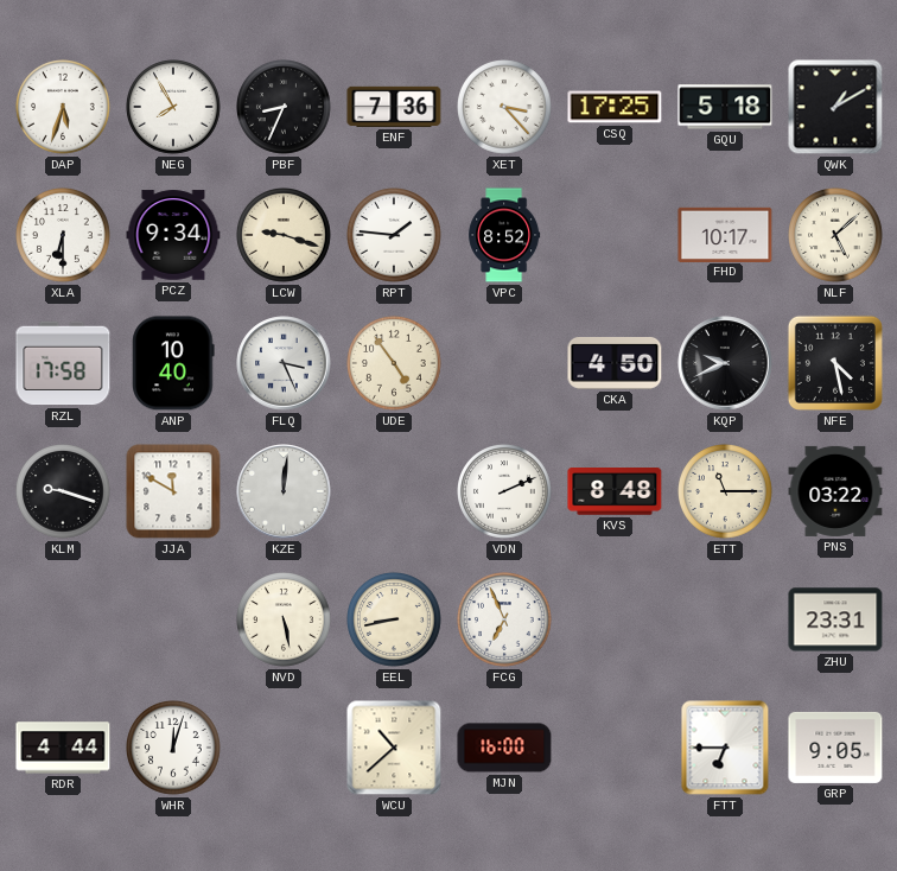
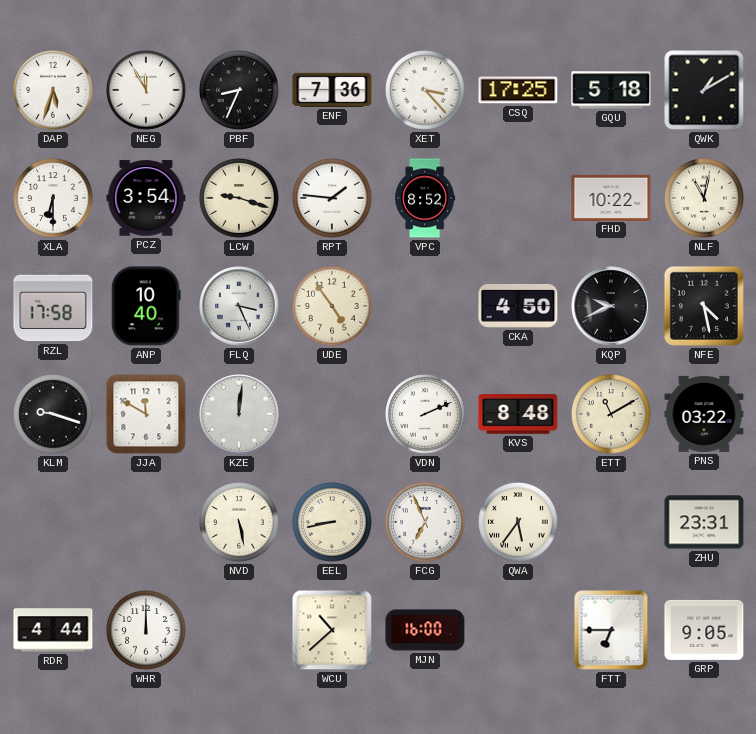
NEG: 7:55 -> 11:55 (147, 91)
PCZ: 9:34 -> 3:54 (146, 198)
FHD: 10:17 -> 10:22 (611, 197)
NLF: 5:08 -> 11:02 (705, 199)
ETT: 11:15 -> 11:10 (612, 415)
QWA: none -> 5:36 (519, 523)
WHR: 12:03 -> 12:00 (147, 631)
